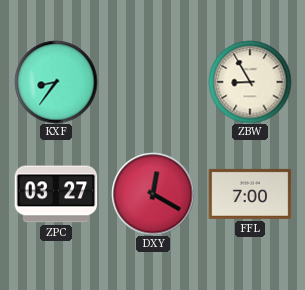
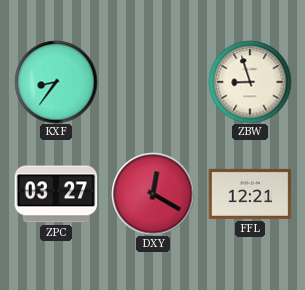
ZBW: 8:55 -> 8:57 (250, 82)
FFL: 7:00 -> 12:21 (250, 194)
